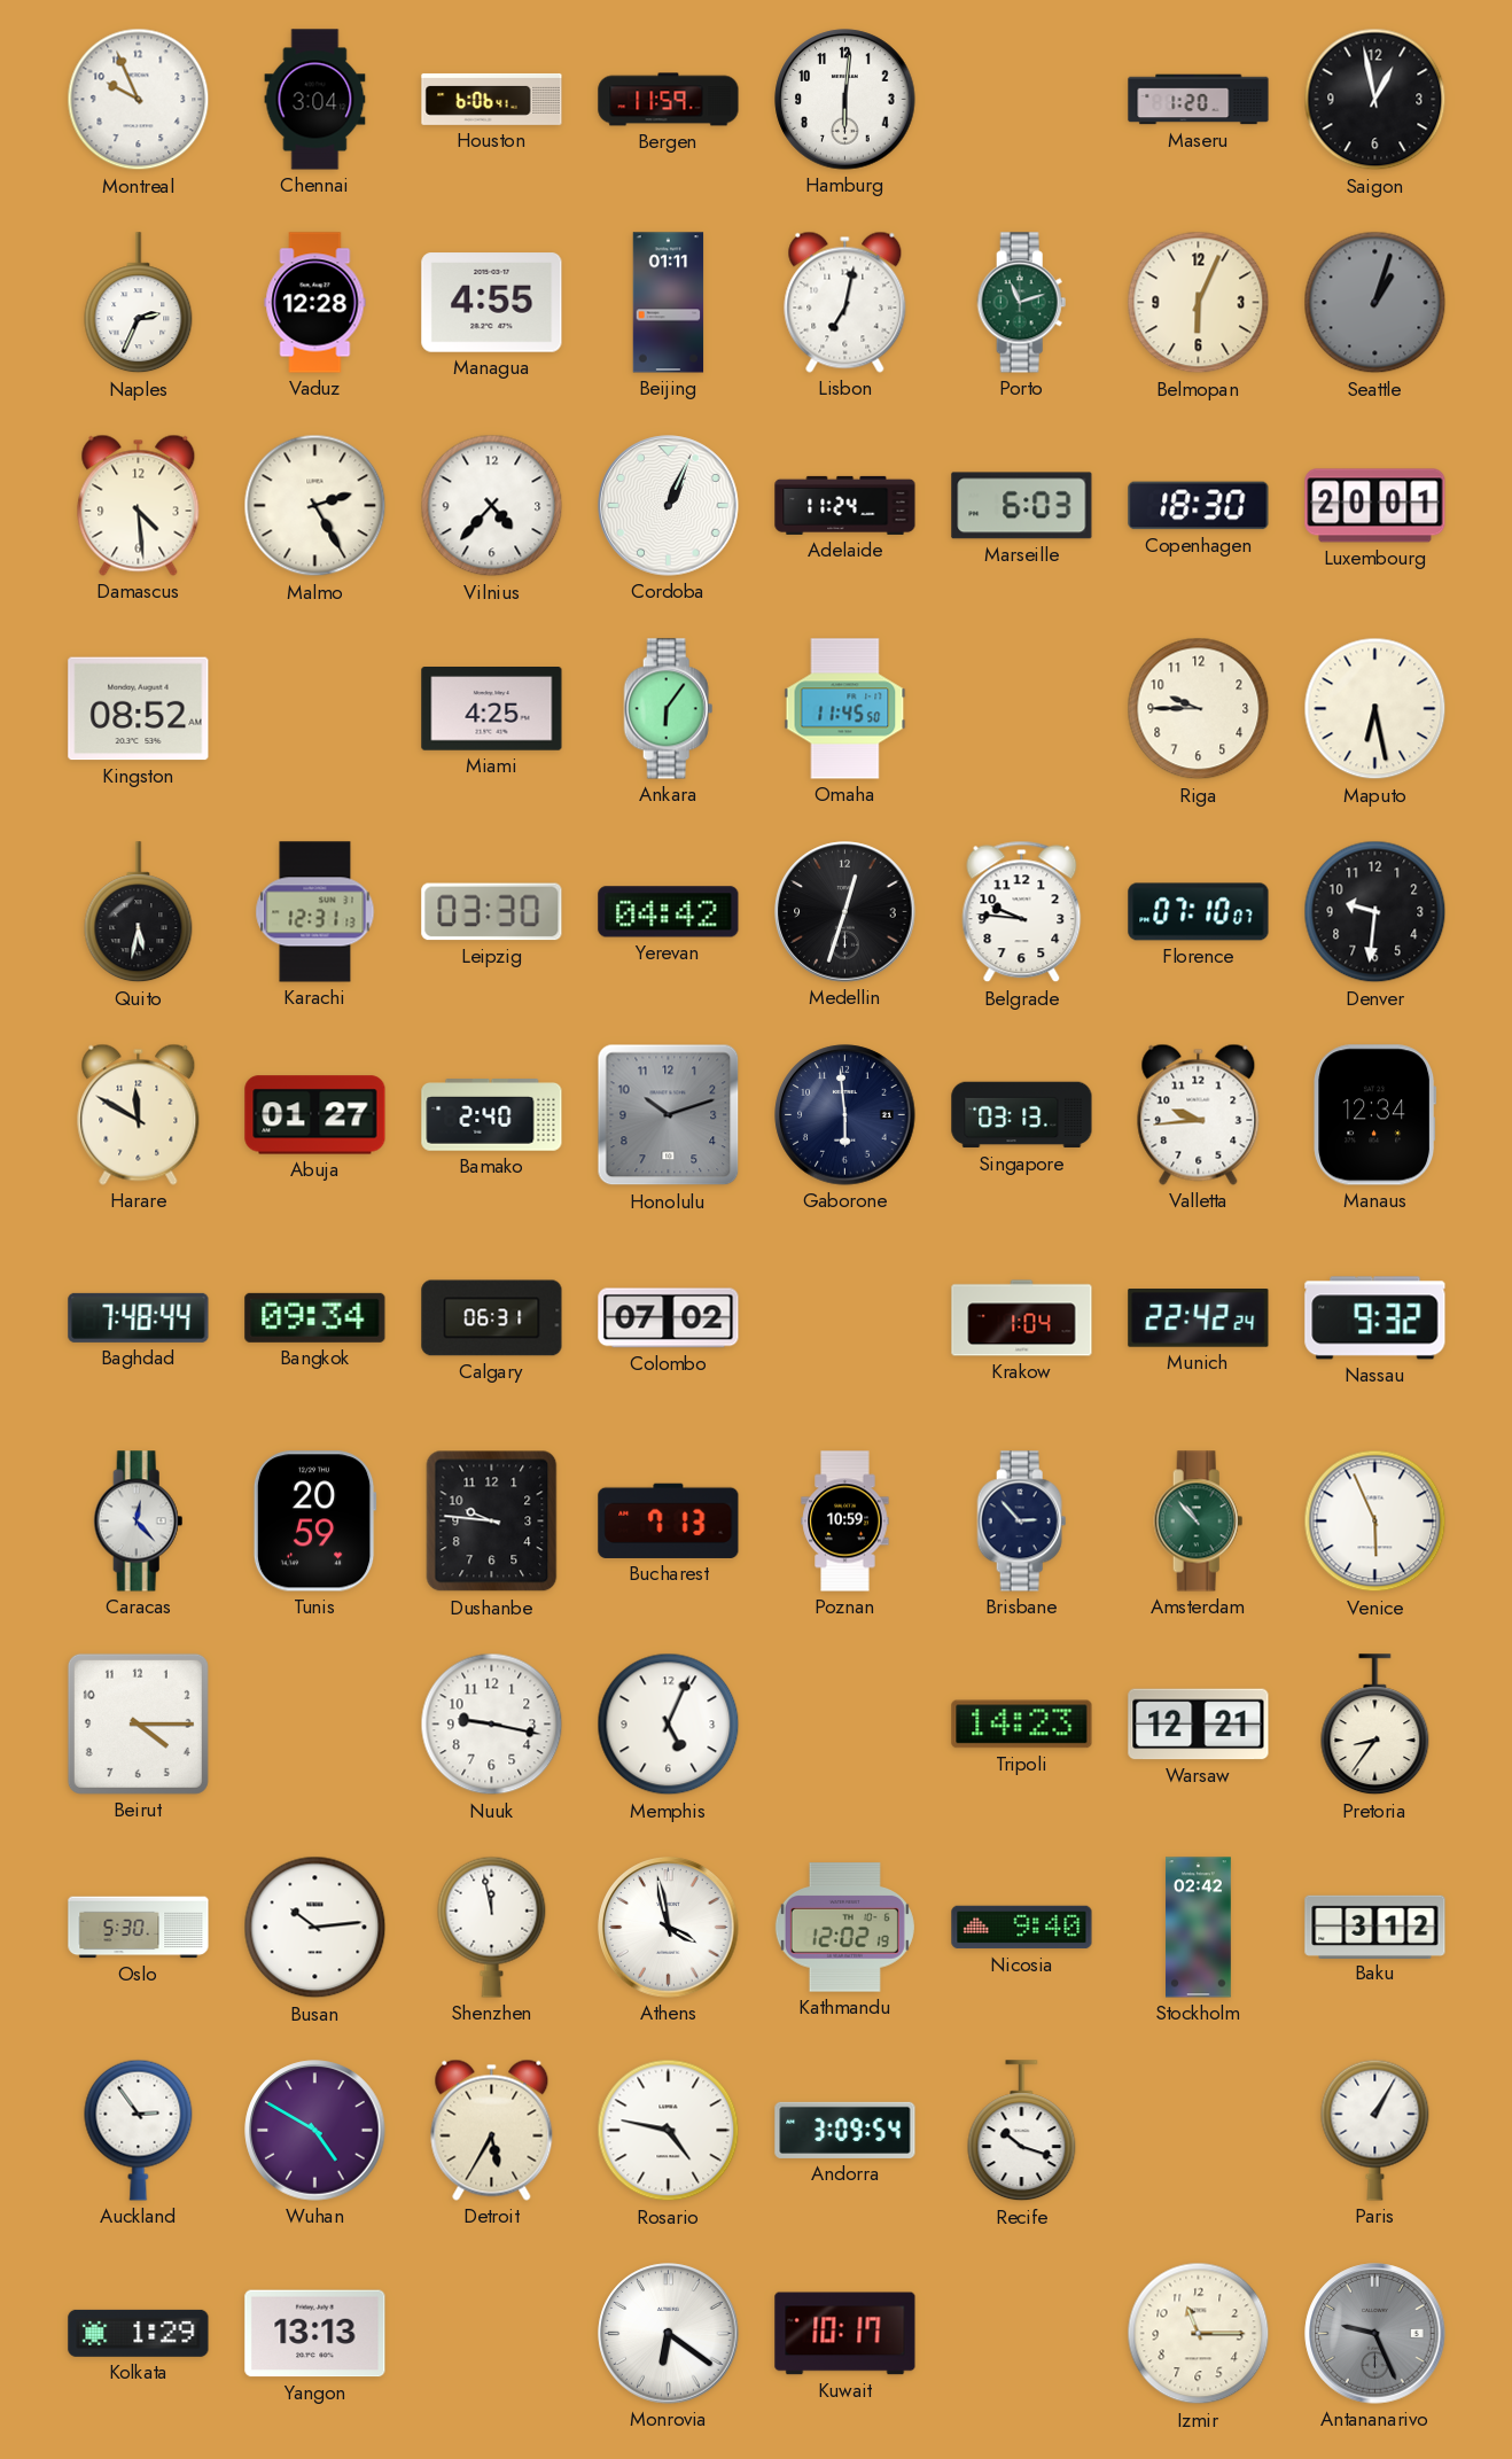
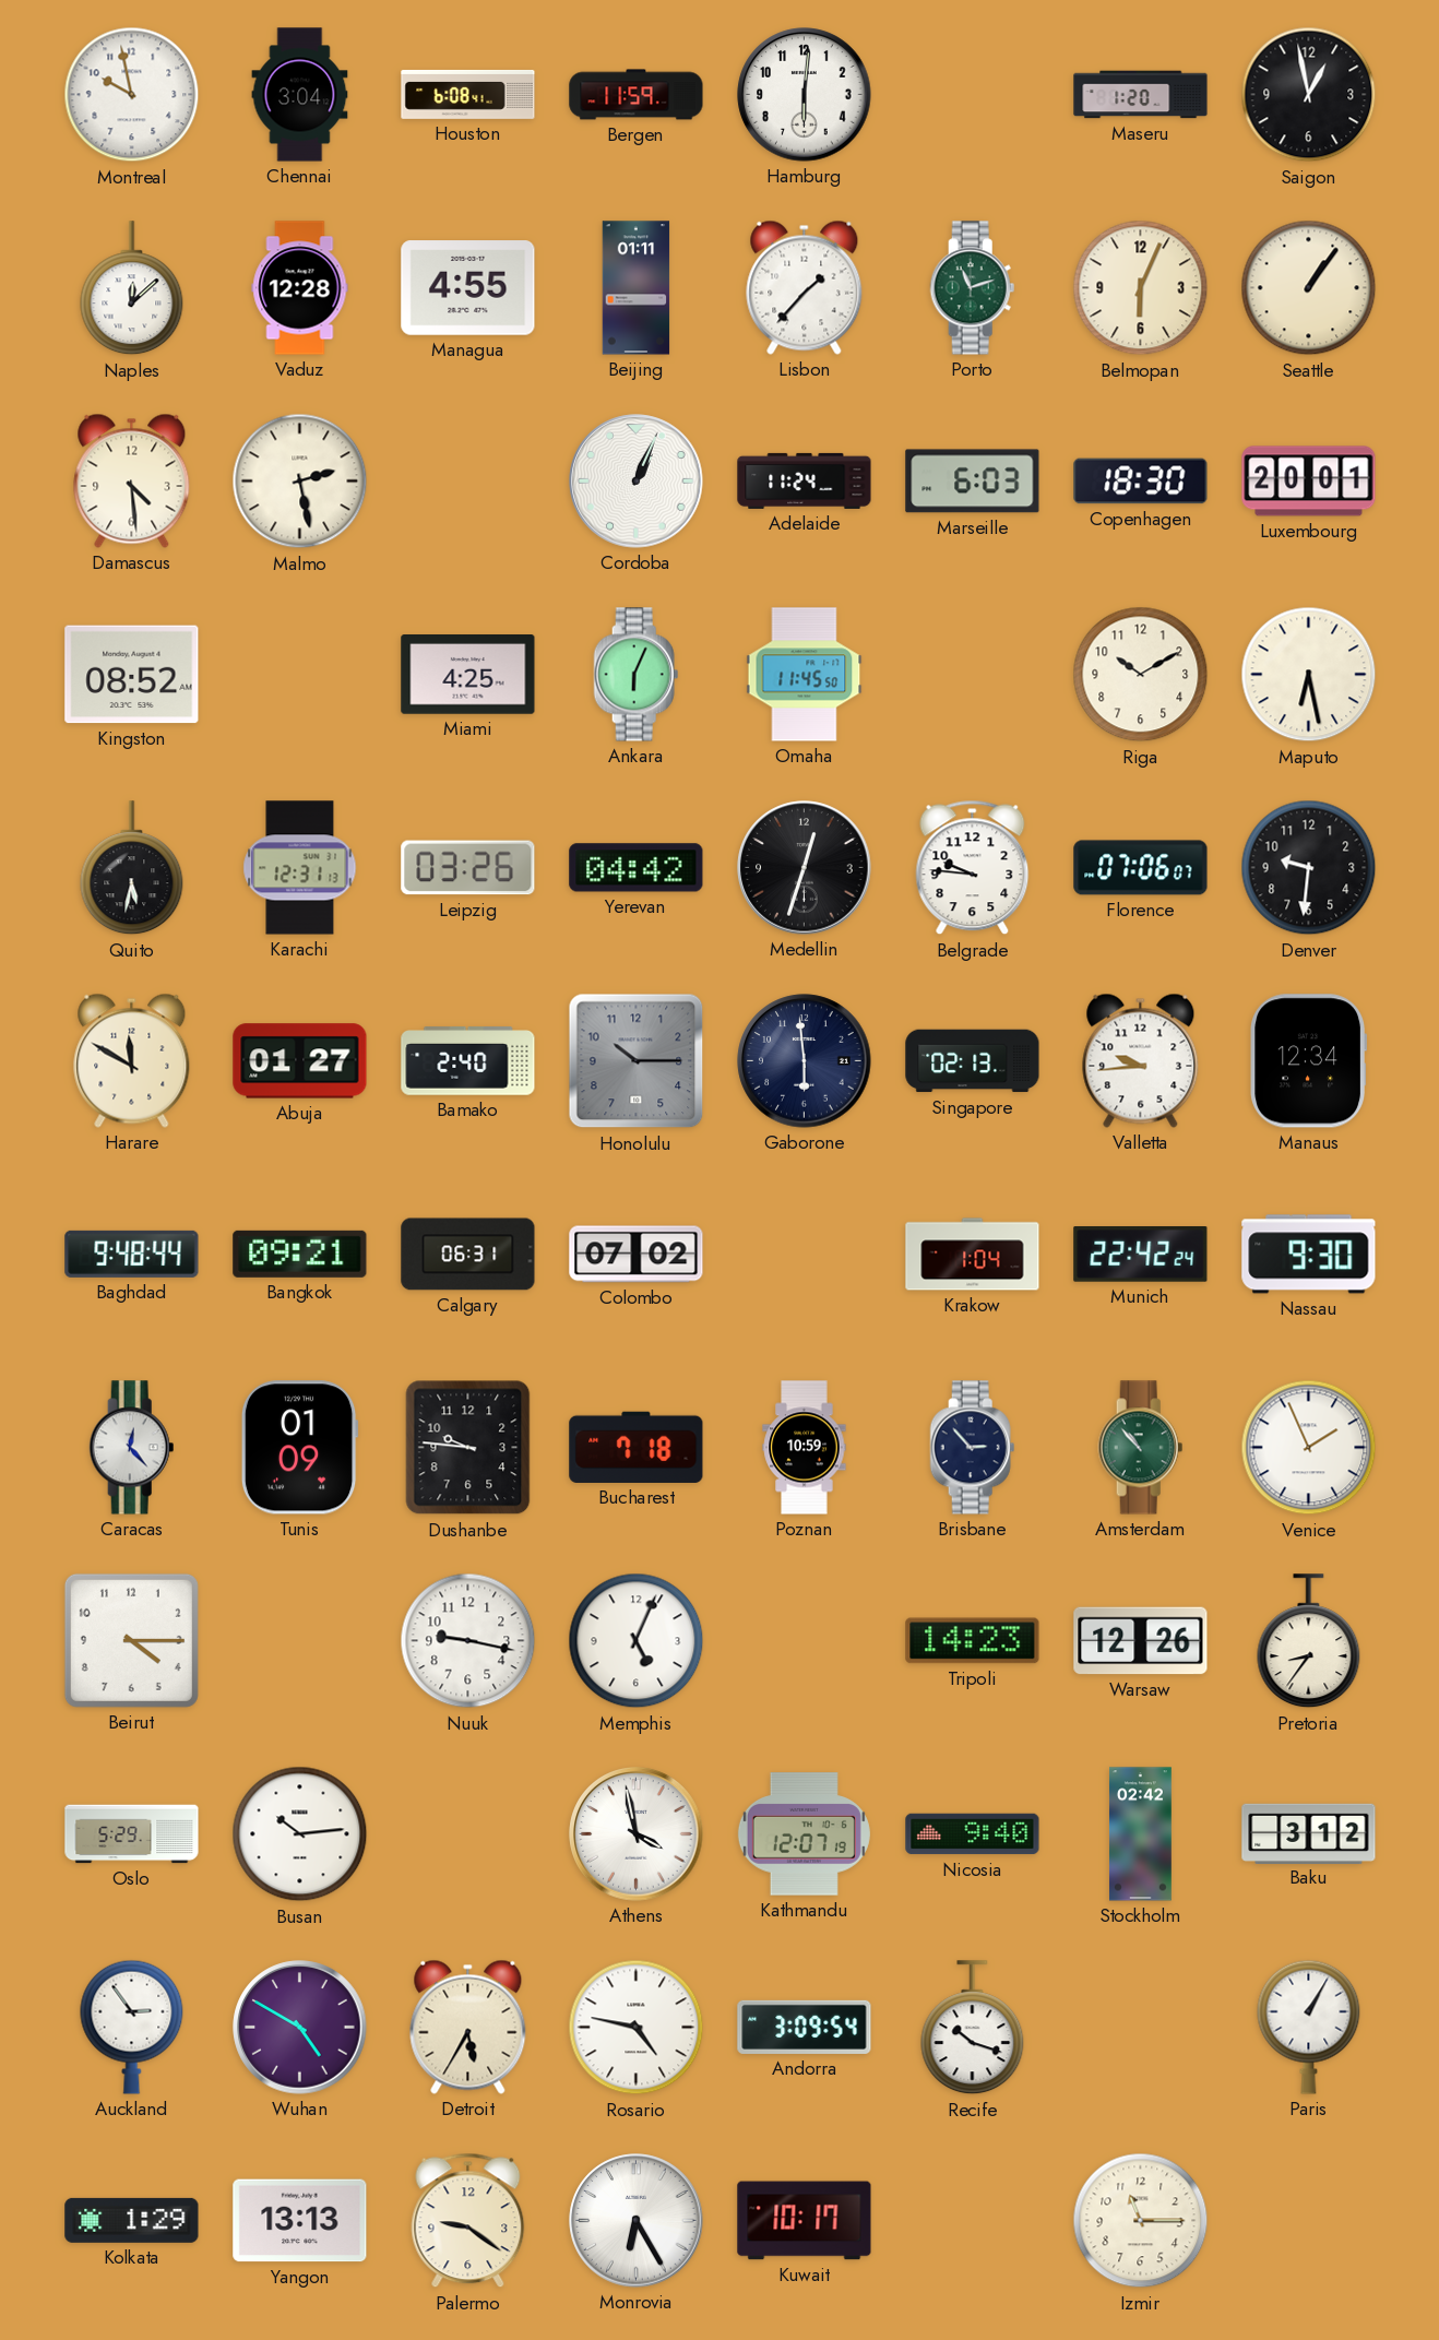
Montreal: 9:56 -> 9:58 (132, 95)
Houston: 6:06 -> 6:08 (468, 94)
Naples: 2:34 -> 12:08 (132, 288)
Lisbon: 7:02 -> 1:37 (805, 287)
Seattle: 1:03 -> 1:06 (1309, 288)
Seattle dial: grey -> cream (1309, 288)
Malmo: 2:25 -> 2:28 (300, 482)
Vilnius: 4:37 -> none (492, 506)
Ankara: 6:06 -> 6:04 (637, 675)
Riga: 9:45 -> 10:10 (1141, 675)
Leipzig: 03:30 -> 03:26 (468, 868)
Florence: 07:10 -> 07:06 (1141, 868)
Honolulu: 10:12 -> 10:15 (637, 1061)
Singapore: 03:13 -> 02:13 (973, 1061)
Baghdad: 7:48 -> 9:48 (132, 1254)
Bangkok: 09:34 -> 09:21 (300, 1254)
Nassau: 9:32 -> 9:30 (1309, 1255)
Tunis: 20:59 -> 01:09 (299, 1448)
Bucharest: 7:13 -> 7:18 (637, 1447)
Venice: 5:56 -> 1:56 (1309, 1448)
Warsaw: 12:21 -> 12:26 (1141, 1641)
Oslo: 5:30 -> 5:29 (132, 1834)
Shenzhen: 11:58 -> none (492, 1927)
Kathmandu: 12:02 -> 12:07 (804, 1834)
Palermo: none -> 9:21 (468, 2221)
Monrovia: 6:21 -> 6:25 (637, 2221)
Antananarivo: 9:26 -> none (1375, 2334)
